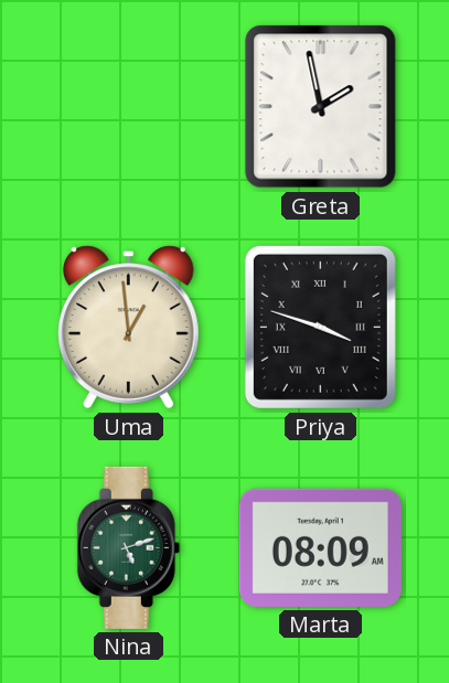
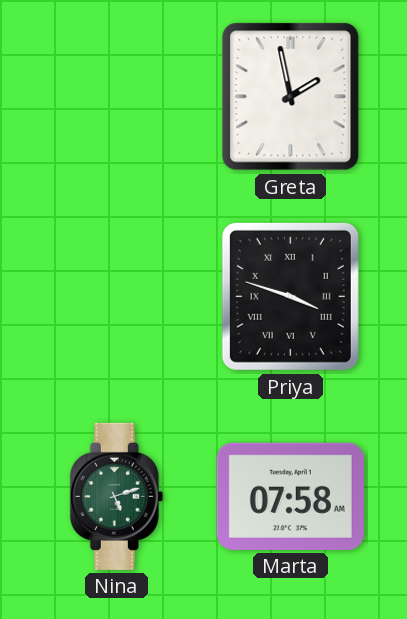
Uma: 12:59 -> none (128, 328)
Marta: 08:09 -> 07:58 (290, 496)
